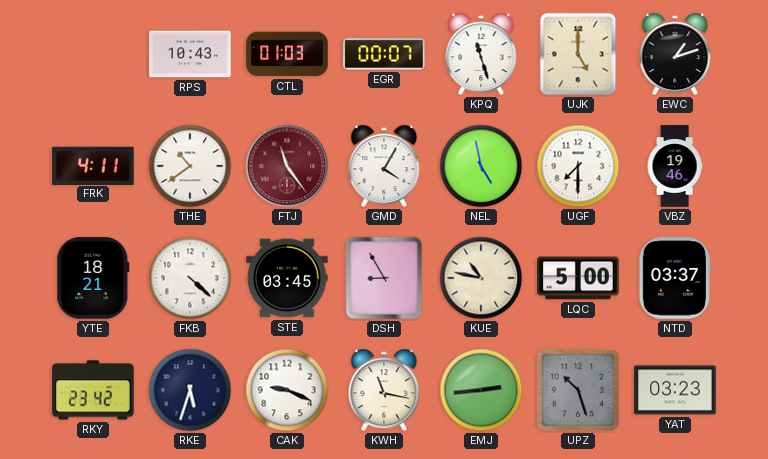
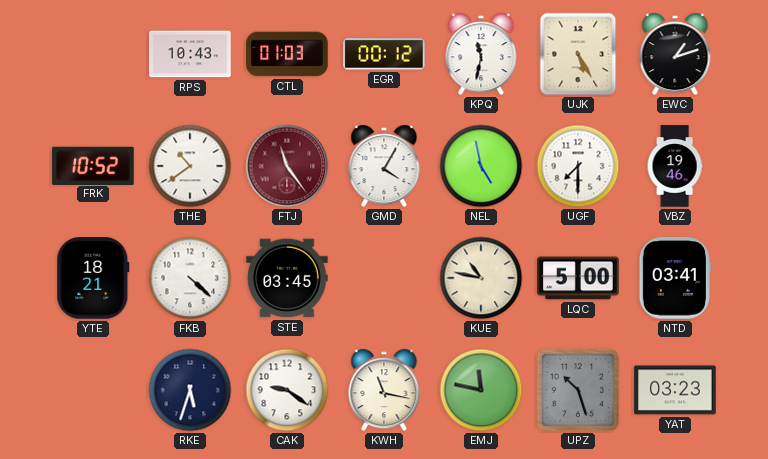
EGR: 00:07 -> 00:12 (384, 54)
KPQ: 11:27 -> 11:32 (481, 54)
UJK: 5:00 -> 5:25 (578, 54)
FRK: 4:11 -> 10:52 (93, 165)
DSH: 8:55 -> none (384, 278)
NTD: 03:37 -> 03:41 (675, 278)
RKY: 23:42 -> none (93, 390)
CAK: 9:19 -> 9:21 (287, 390)
EMJ: 2:44 -> 11:47 (481, 390)
